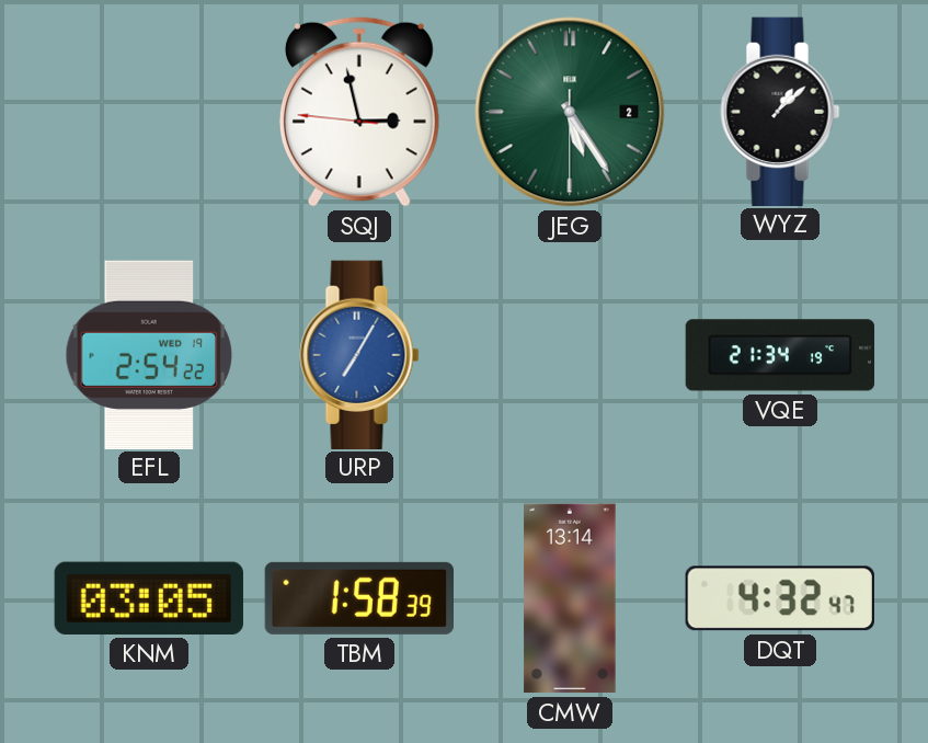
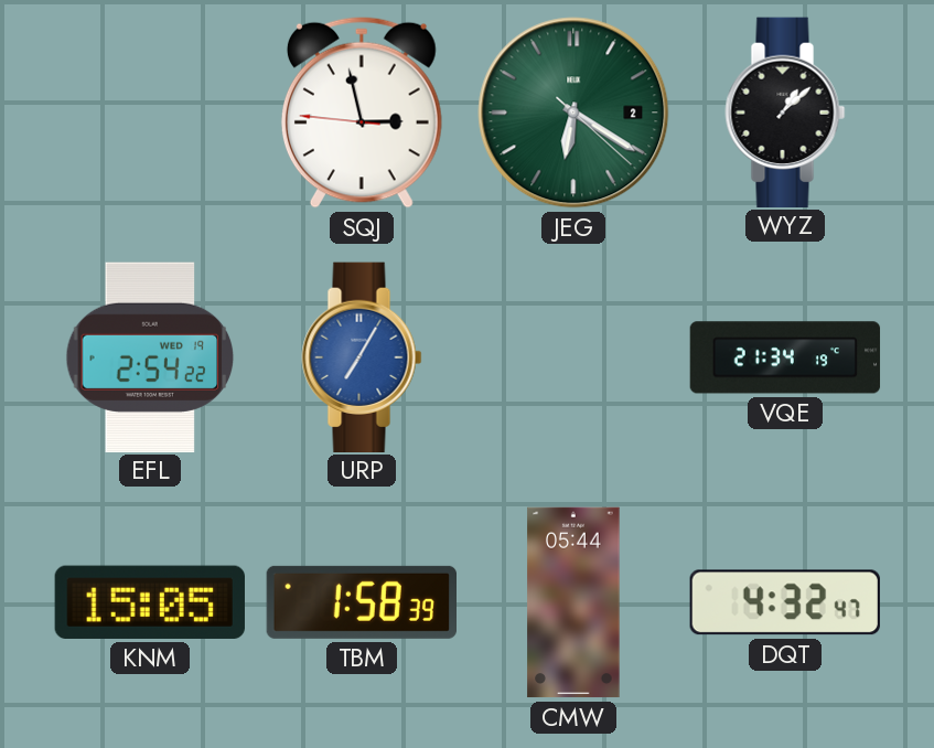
JEG: 5:24 -> 6:20 (573, 113)
KNM: 03:05 -> 15:05 (150, 602)
CMW: 13:14 -> 05:44 (573, 602)
